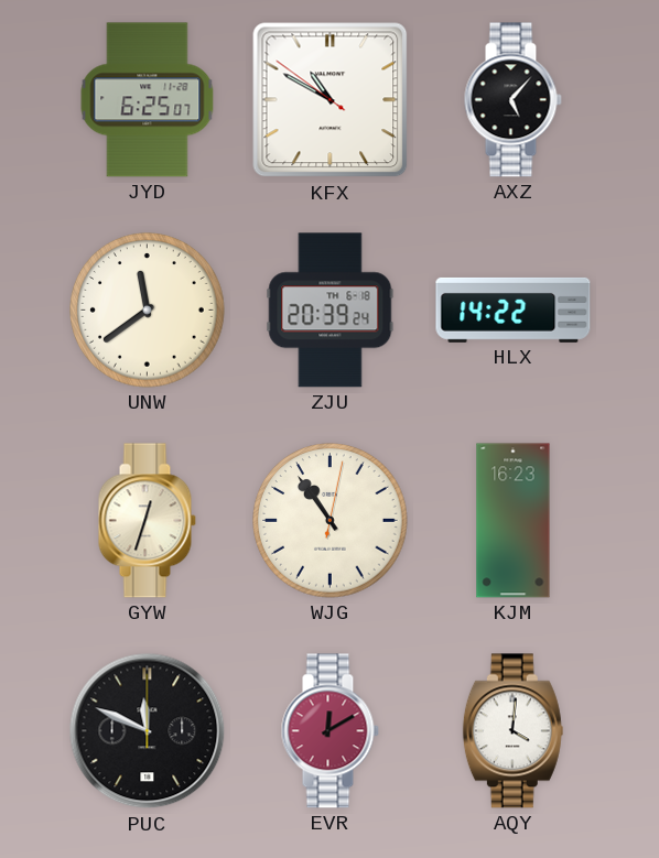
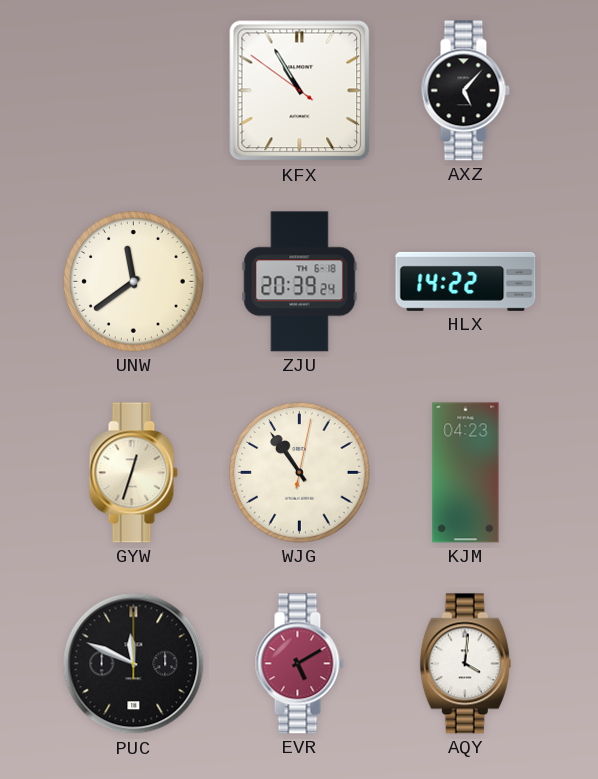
JYD: 6:25 -> none (148, 100)
KFX: 10:49 -> 10:54 (300, 91)
KJM: 16:23 -> 04:23 (466, 473)
EVR: 12:10 -> 5:10 (299, 664)
